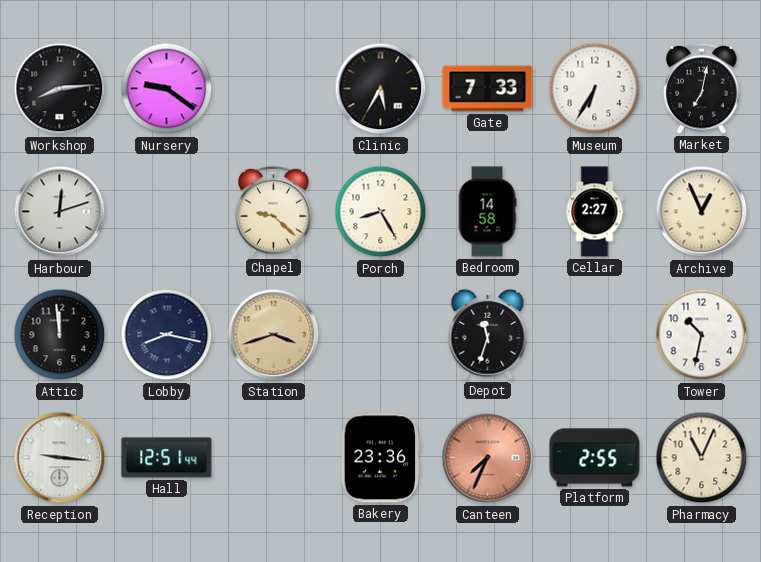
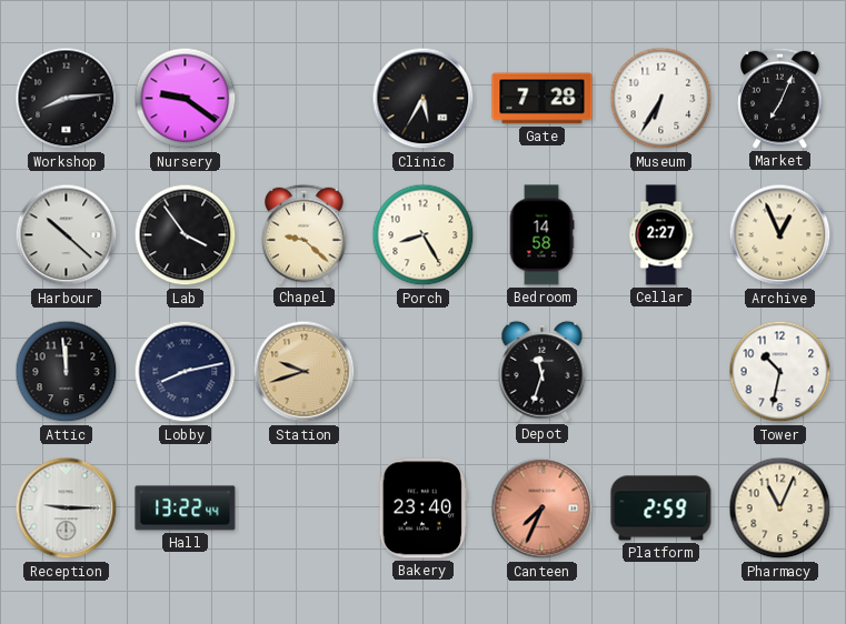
Gate: 7:33 -> 7:28 (543, 99)
Market: 7:02 -> 7:04 (780, 98)
Harbour: 12:12 -> 10:22 (67, 235)
Lab: none -> 3:54 (186, 235)
Lobby: 8:17 -> 8:13 (186, 372)
Station: 3:42 -> 9:42 (305, 372)
Reception: 9:16 -> 9:15 (67, 509)
Hall: 12:51 -> 13:22 (186, 509)
Bakery: 23:36 -> 23:40 (424, 509)
Platform: 2:55 -> 2:59 (661, 509)
